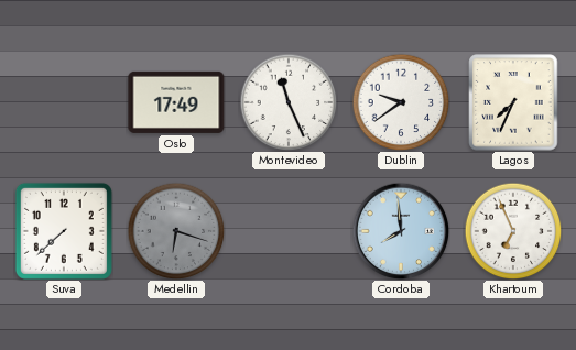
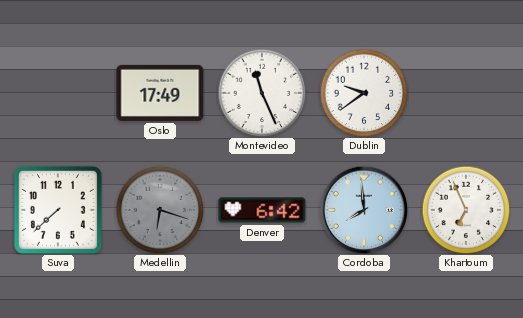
Lagos: 7:34 -> none (513, 102)
Denver: none -> 6:42 (262, 210)
